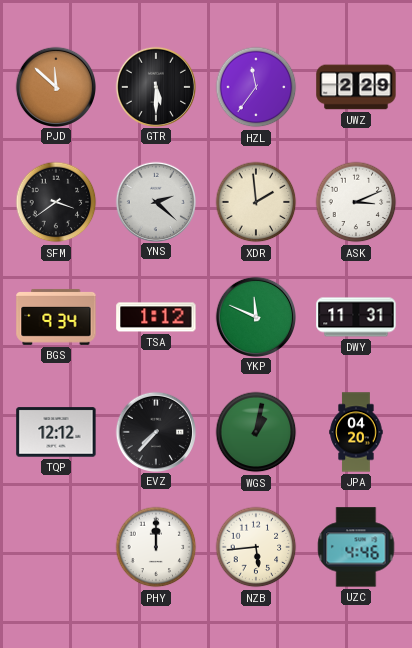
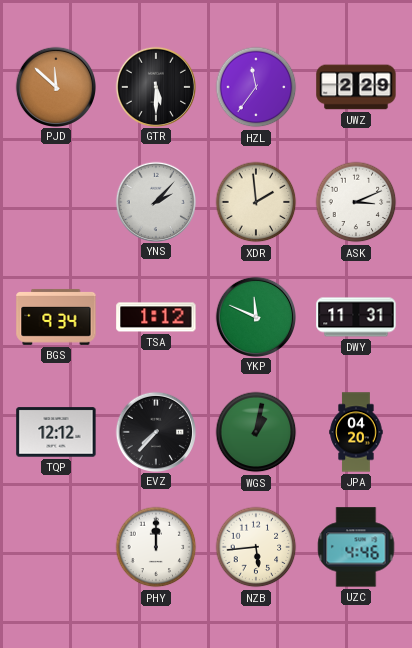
SFM: 3:39 -> none (56, 202)
YNS: 2:22 -> 2:07 (155, 201)
